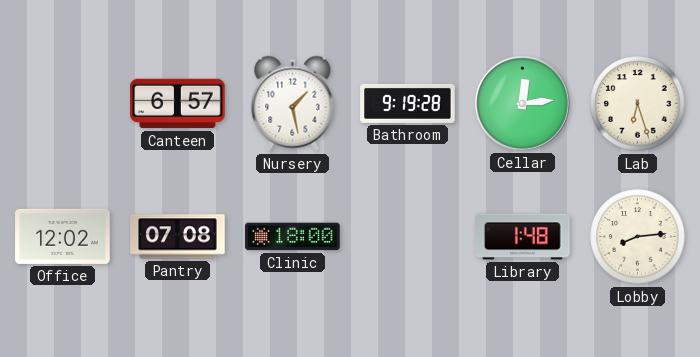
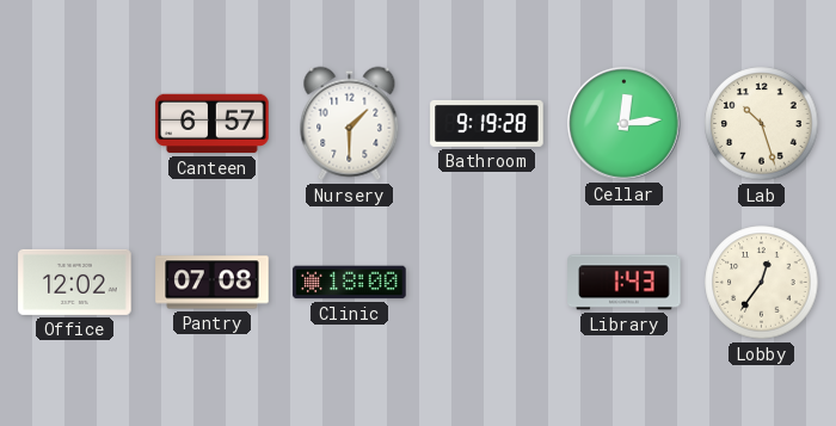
Nursery: 1:28 -> 1:30 (350, 124)
Lab: 6:27 -> 10:27 (762, 124)
Library: 1:48 -> 1:43 (625, 283)
Lobby: 8:14 -> 12:36 (762, 283)
